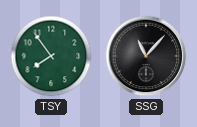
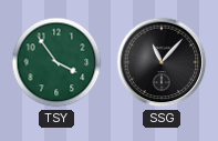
TSY: 7:54 -> 3:54 (56, 62)
